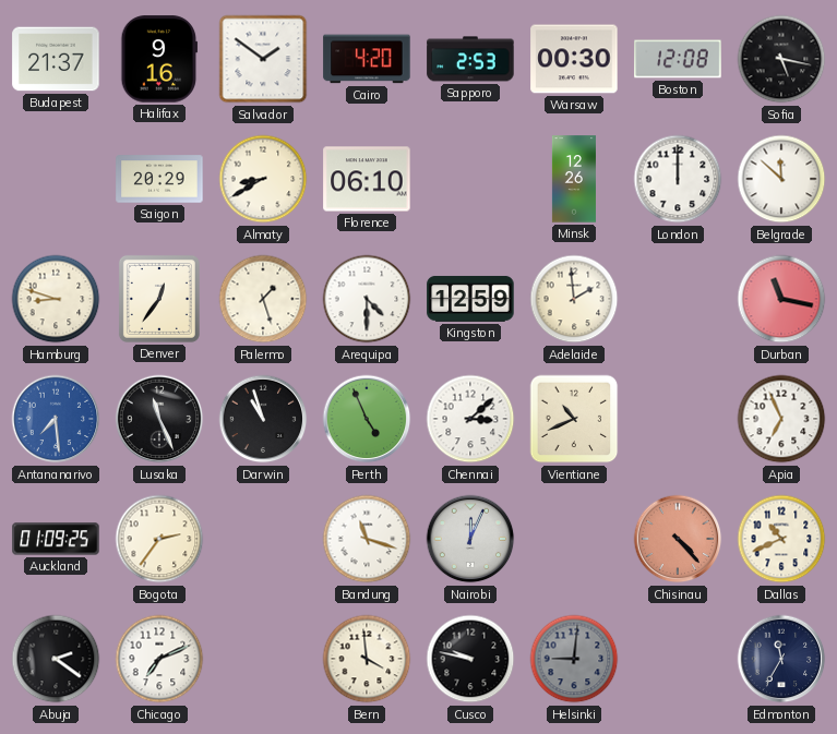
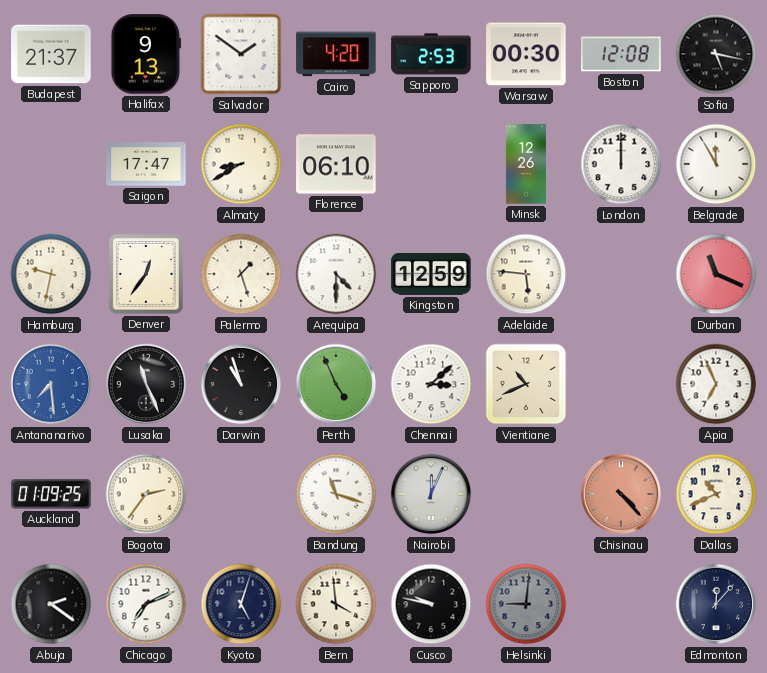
Halifax: 9:16 -> 9:13 (146, 54)
Saigon: 20:29 -> 17:47 (146, 164)
Belgrade: 11:52 -> 11:55 (716, 164)
Hamburg: 8:48 -> 9:32 (51, 274)
Adelaide: 1:59 -> 5:46 (526, 274)
Durban: 11:17 -> 11:19 (716, 274)
Kyoto: none -> 5:03 (241, 604)
Edmonton: 11:35 -> 12:07 (716, 604)
